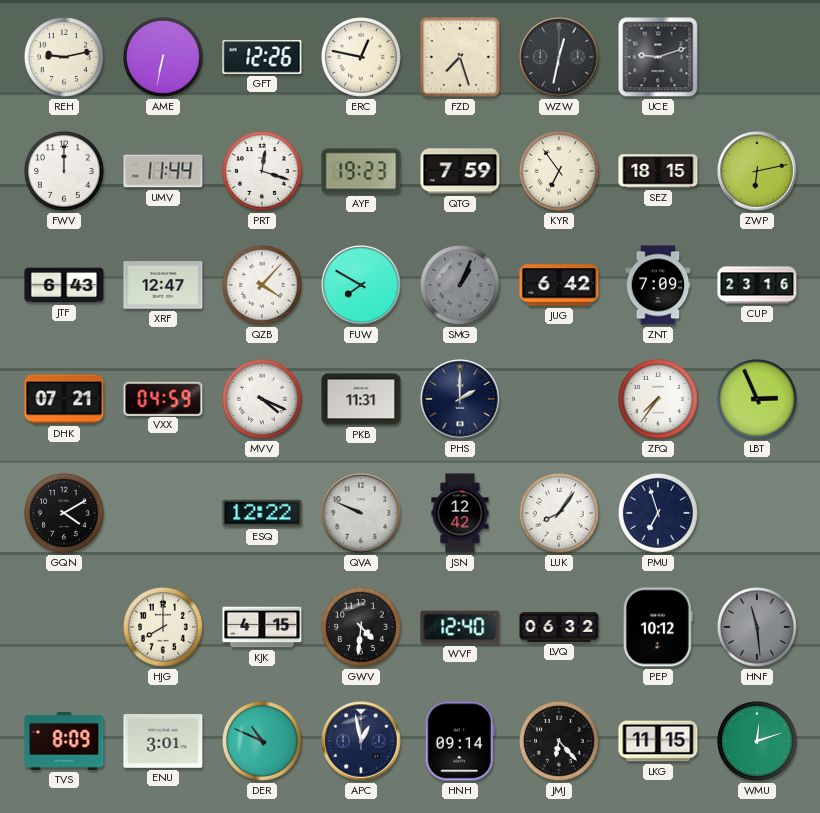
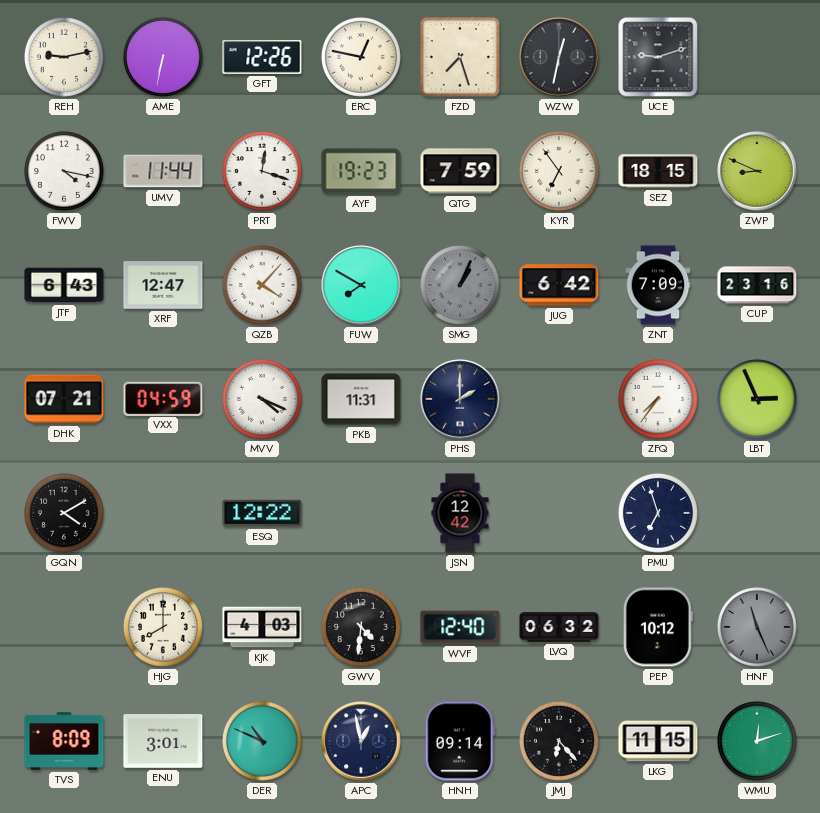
FWV: 12:00 -> 4:17 (64, 171)
ZWP: 6:13 -> 8:49 (757, 171)
QVA: 9:49 -> none (361, 513)
LUK: 8:06 -> none (559, 513)
KJK: 4:15 -> 4:03 (262, 627)
HNF: 11:29 -> 11:26 (757, 627)
